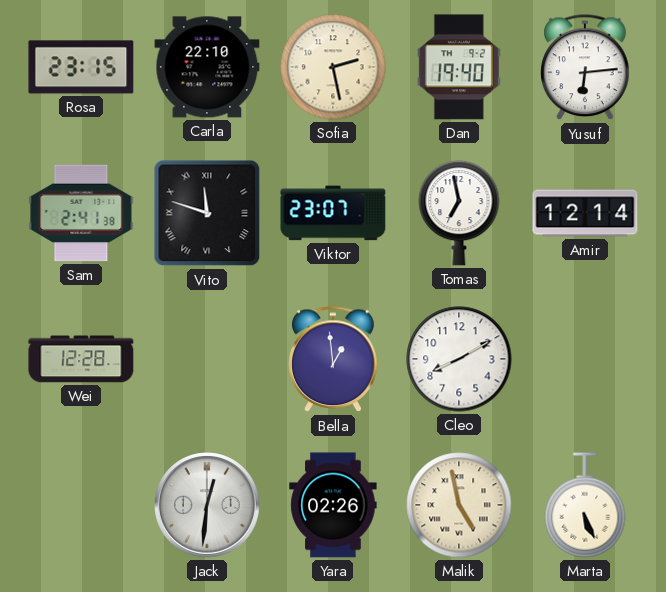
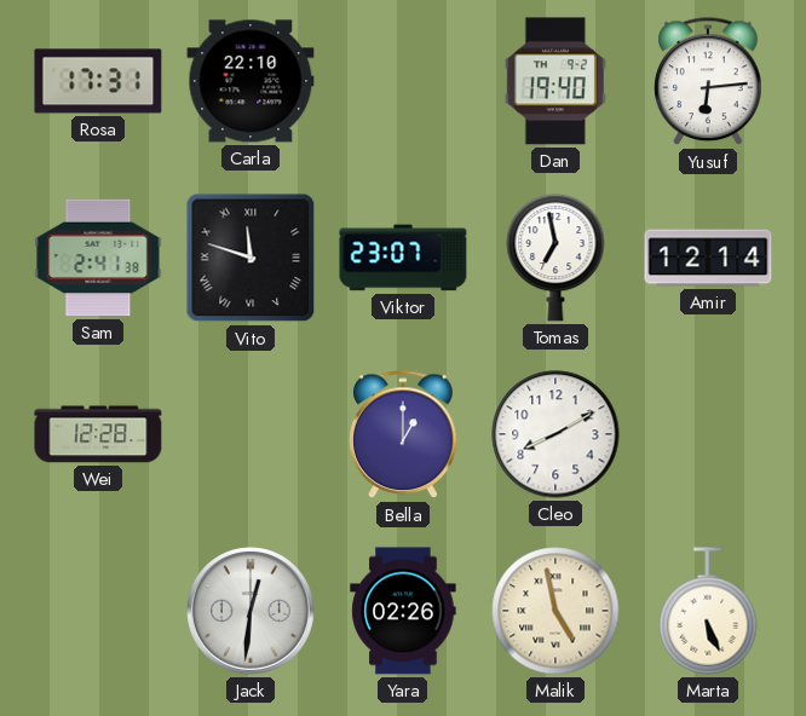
Rosa: 23:15 -> 17:31 (98, 81)
Sofia: 2:28 -> none (333, 67)
Bella: 12:59 -> 1:00 (403, 435)
